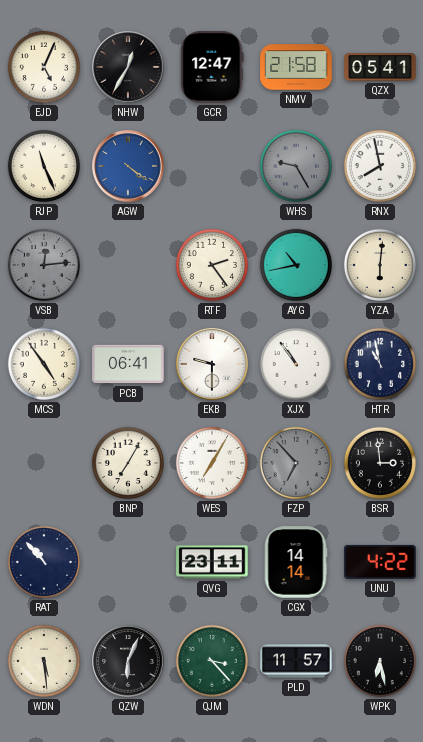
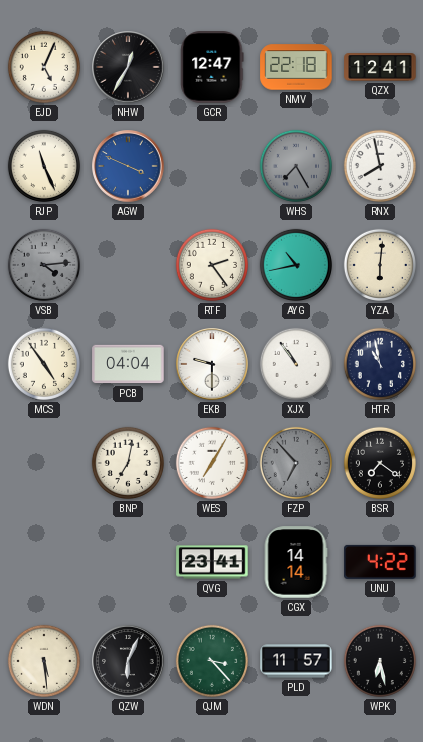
NMV: 21:58 -> 22:18 (296, 67)
QZX: 05:41 -> 12:41 (380, 67)
AGW: 4:21 -> 3:49 (128, 166)
WHS: 9:25 -> 7:25 (296, 166)
VSB: 12:14 -> 4:14 (44, 265)
PCB: 06:41 -> 04:04 (128, 364)
BNP: 7:05 -> 7:02 (128, 463)
BSR: 2:59 -> 7:21 (380, 463)
RAT: 10:53 -> none (44, 562)
QVG: 23:11 -> 23:41 (212, 562)
